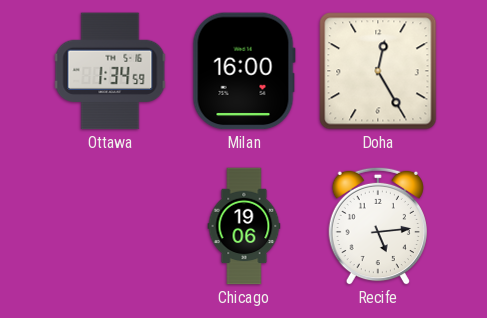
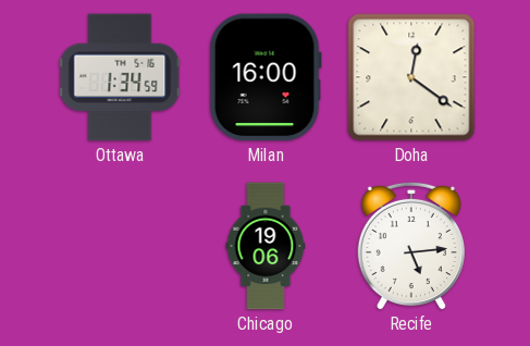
Doha: 12:25 -> 12:21 (411, 77)
